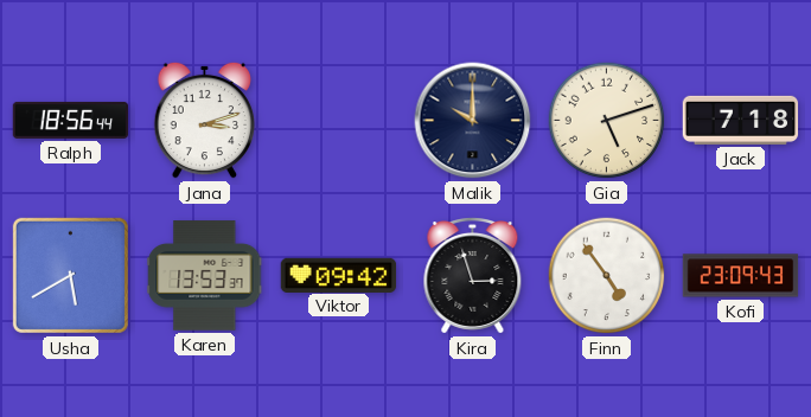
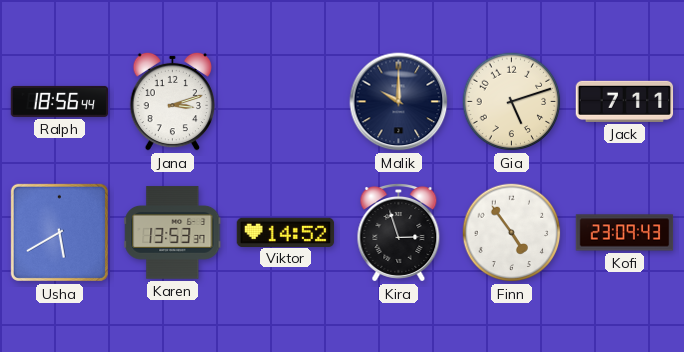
Jack: 7:18 -> 7:11 (625, 101)
Viktor: 09:42 -> 14:52 (286, 232)
